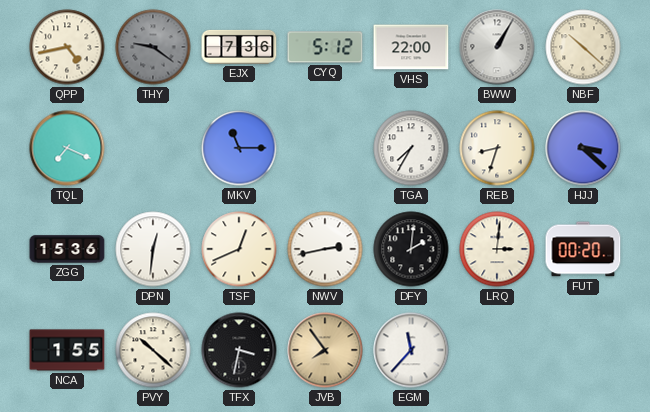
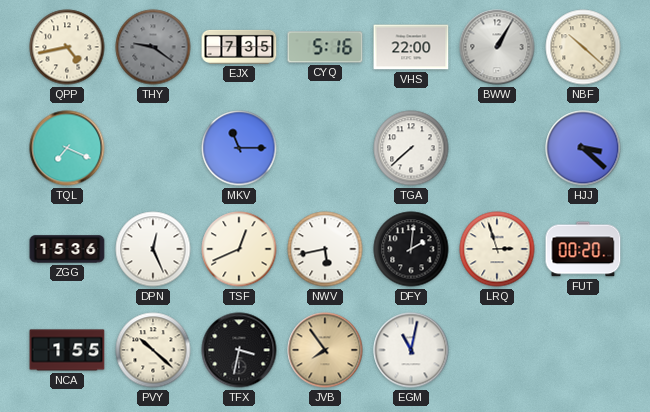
EJX: 7:36 -> 7:35 (239, 47)
CYQ: 5:12 -> 5:16 (325, 47)
TGA: 7:35 -> 7:38 (411, 148)
REB: 8:33 -> none (497, 148)
DPN: 12:31 -> 12:26 (153, 249)
NWV: 2:43 -> 5:43 (325, 249)
LRQ: 3:01 -> 2:57 (497, 249)
EGM: 11:37 -> 11:02 (411, 350)
